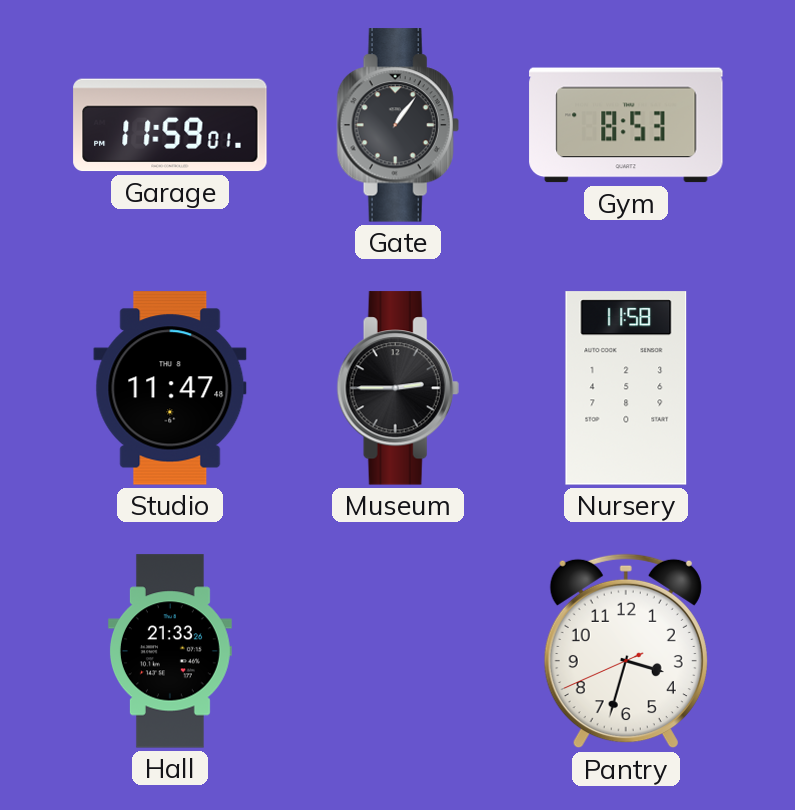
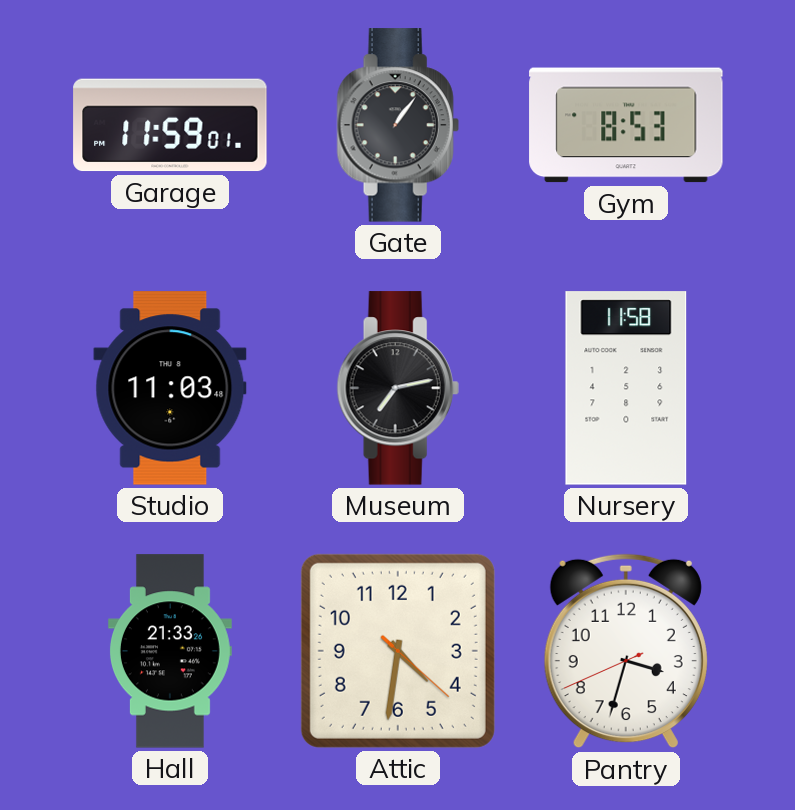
Studio: 11:47 -> 11:03 (170, 388)
Museum: 2:45 -> 7:13 (398, 388)
Attic: none -> 4:31 (398, 651)
